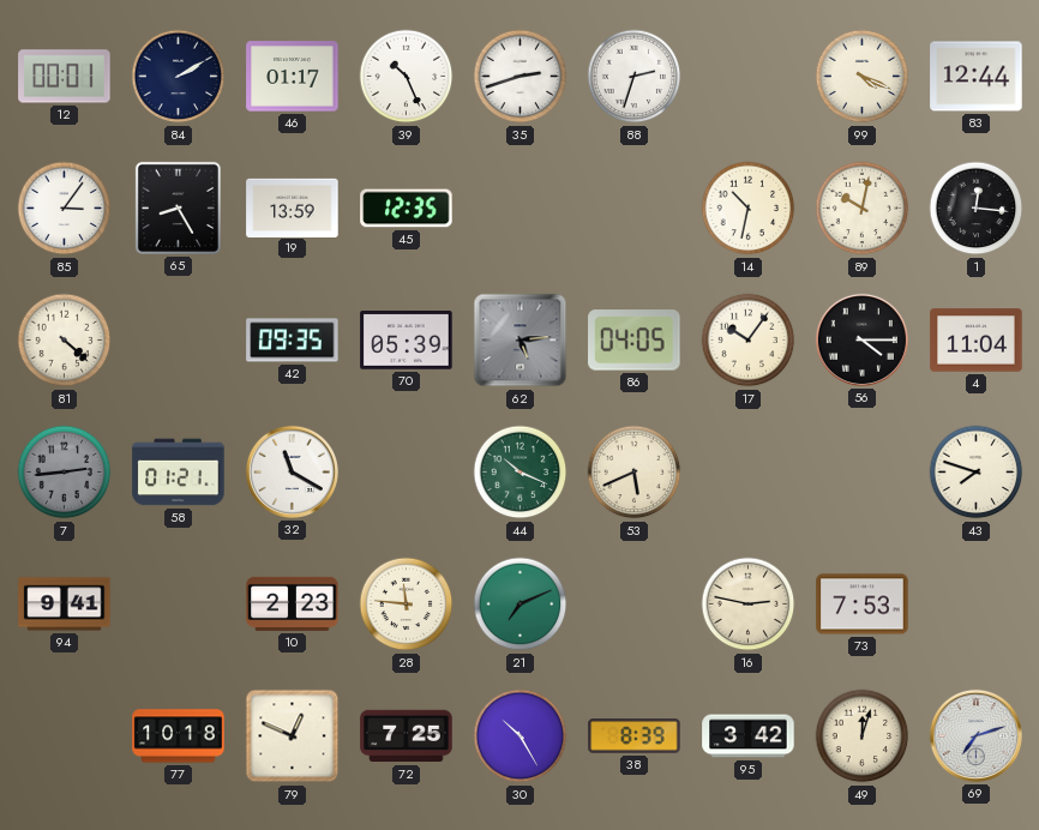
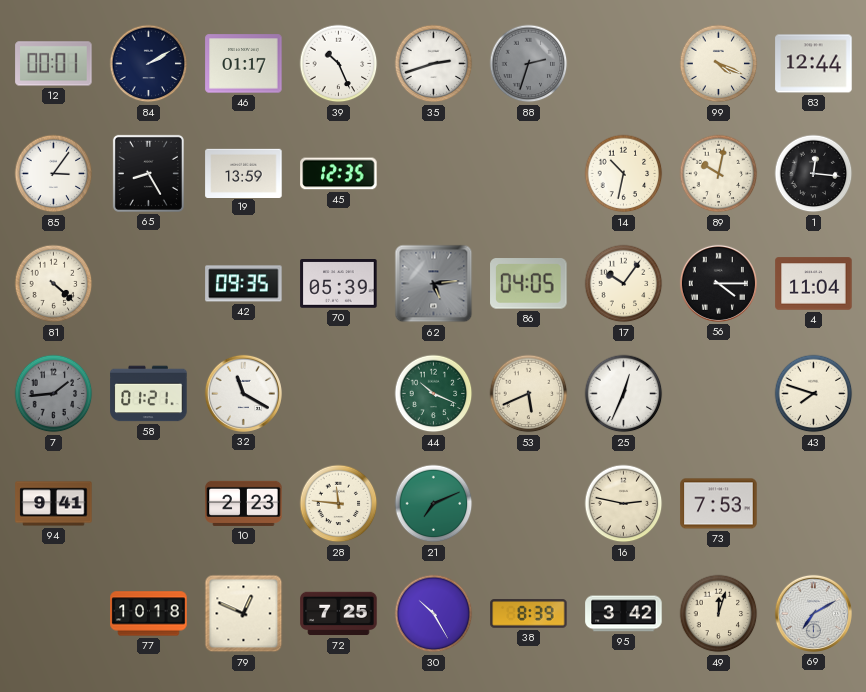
88 dial: white -> grey (529, 64)
7: 2:44 -> 1:44 (54, 394)
25: none -> 12:34 (624, 394)
69: 7:12 -> 7:10 (813, 613)
